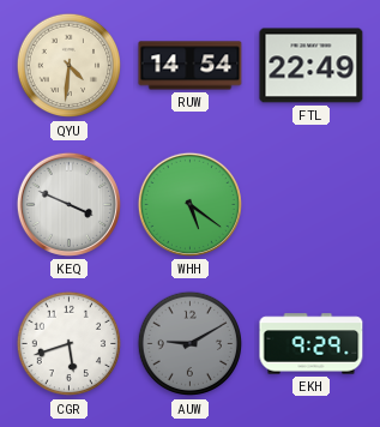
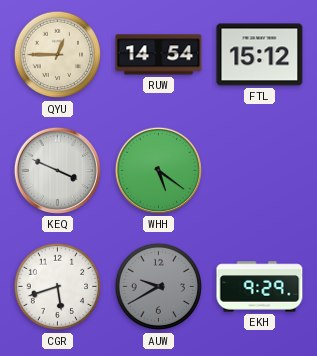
QYU: 4:31 -> 12:45 (58, 55)
FTL: 22:49 -> 15:12 (260, 55)
AUW: 9:10 -> 9:40 (159, 287)
